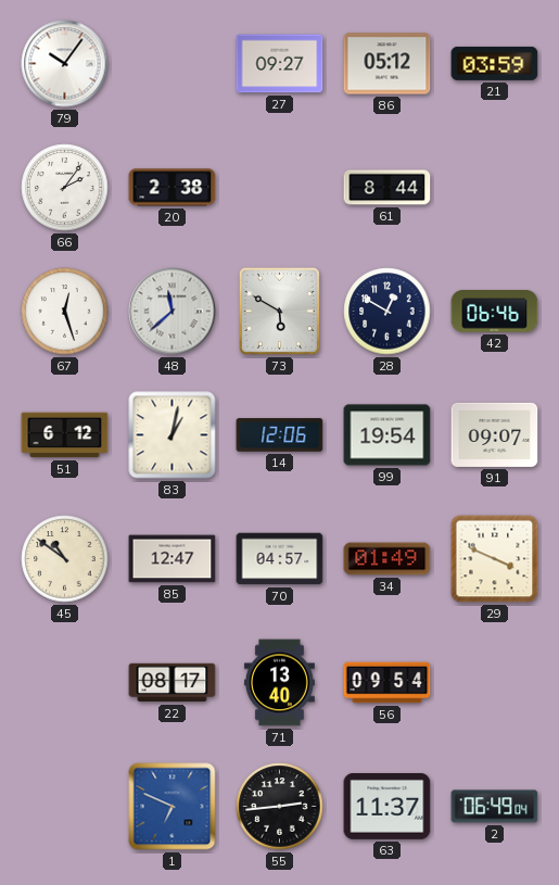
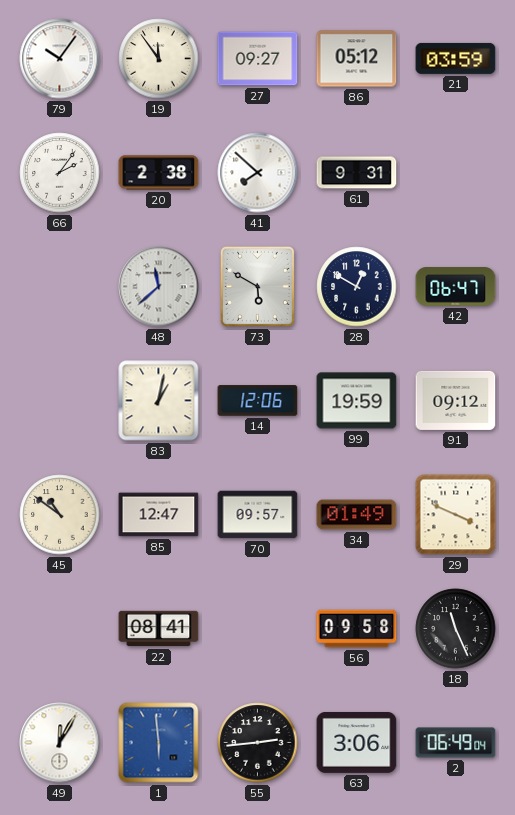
19: none -> 11:54 (159, 59)
41: none -> 7:52 (258, 173)
61: 8:44 -> 9:31 (357, 173)
67: 12:27 -> none (65, 312)
42: 06:46 -> 06:47 (456, 287)
51: 6:12 -> none (65, 435)
99: 19:54 -> 19:59 (357, 401)
91: 09:07 -> 09:12 (456, 400)
70: 04:57 -> 09:57 (258, 515)
22: 08:17 -> 08:41 (159, 629)
71: 13:40 -> none (279, 683)
56: 09:54 -> 09:58 (357, 629)
18: none -> 11:26 (456, 629)
49: none -> 12:05 (60, 743)
1: 6:49 -> 5:59 (159, 743)
63: 11:37 -> 3:06 (357, 742)
